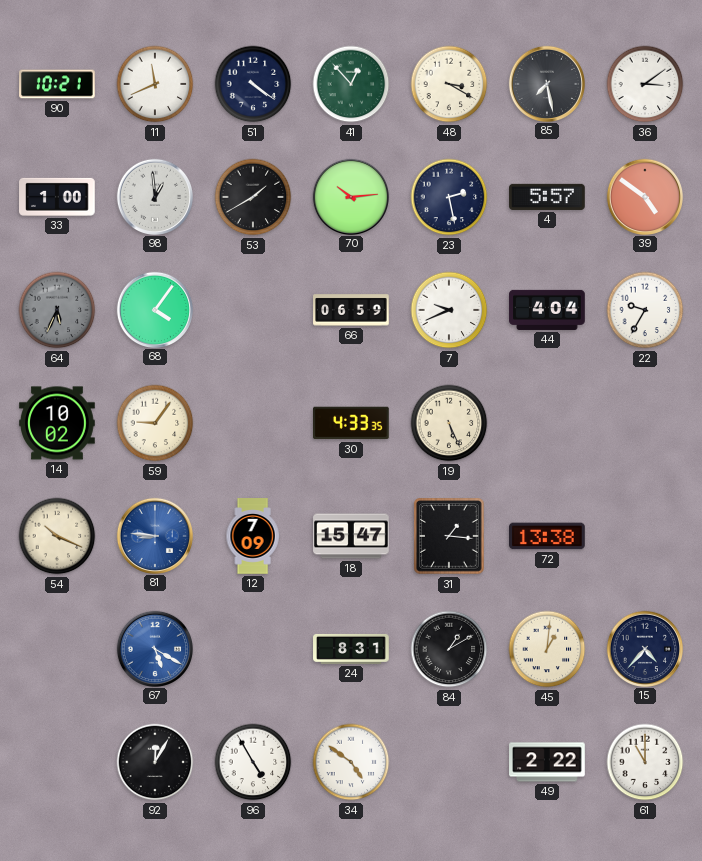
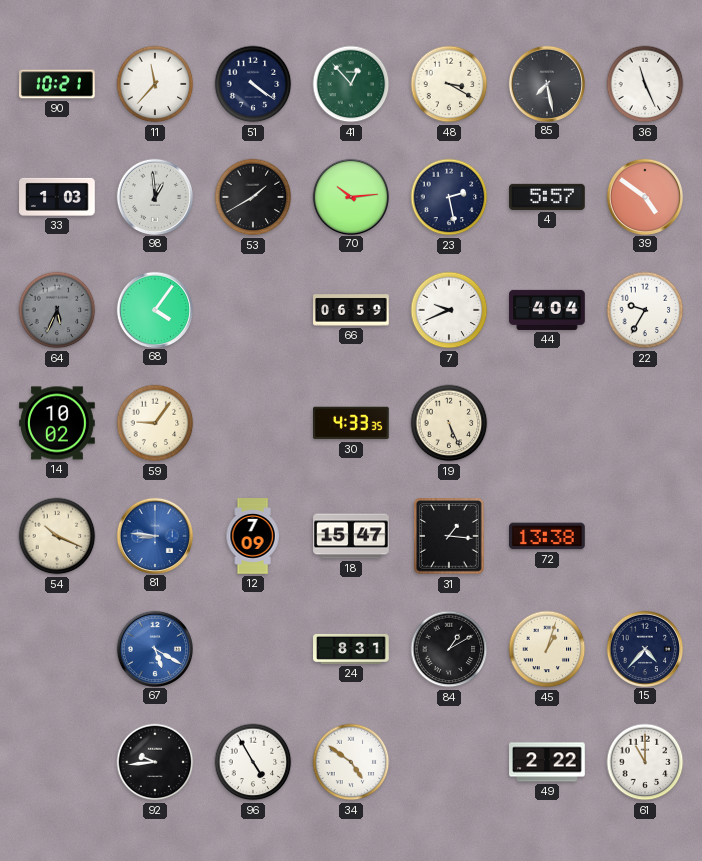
11: 11:41 -> 11:37 (155, 84)
36: 3:09 -> 11:26 (645, 84)
33: 1:00 -> 1:03 (57, 197)
45: 1:01 -> 1:03 (547, 649)
92: 12:05 -> 9:44 (155, 762)
